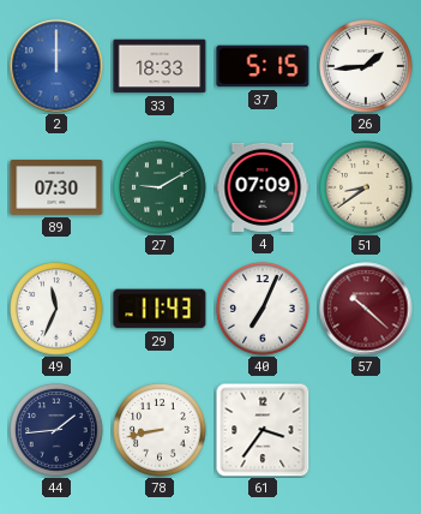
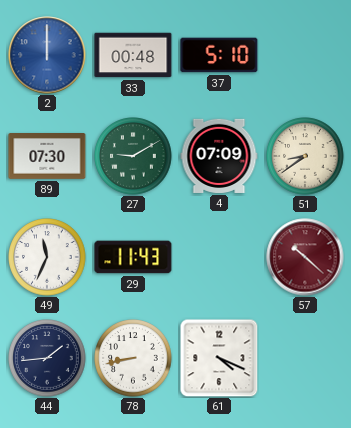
33: 18:33 -> 00:48 (133, 55)
37: 5:15 -> 5:10 (219, 55)
26: 1:44 -> none (366, 66)
40: 7:04 -> none (263, 309)
61: 3:36 -> 4:19 (219, 358)
